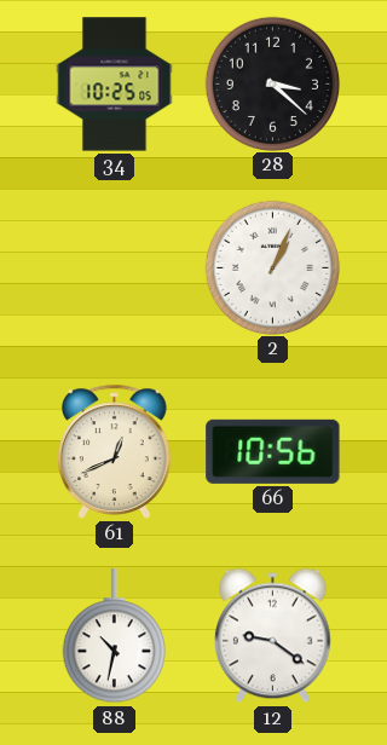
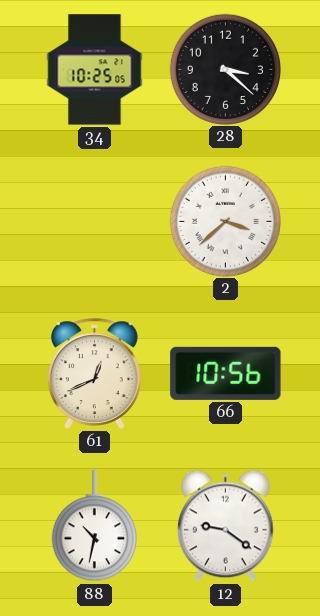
2: 1:04 -> 3:38 (225, 221)
